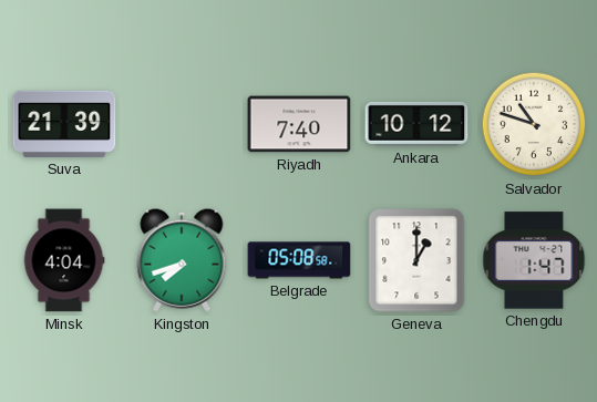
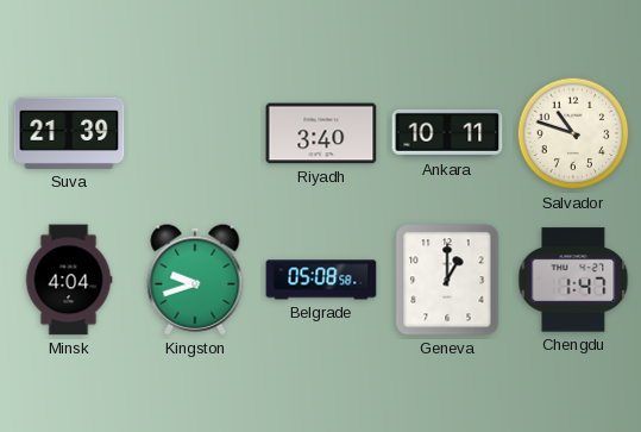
Riyadh: 7:40 -> 3:40 (321, 133)
Ankara: 10:12 -> 10:11 (447, 133)
Kingston: 7:42 -> 9:42 (195, 280)
